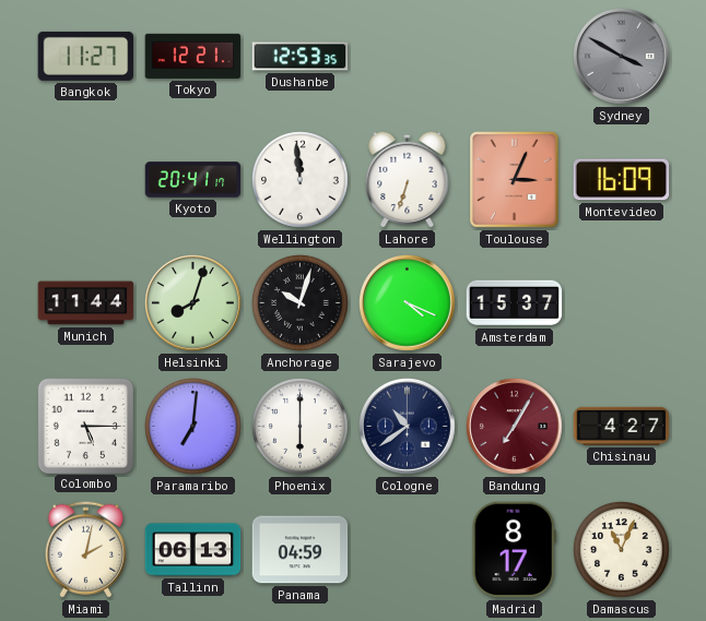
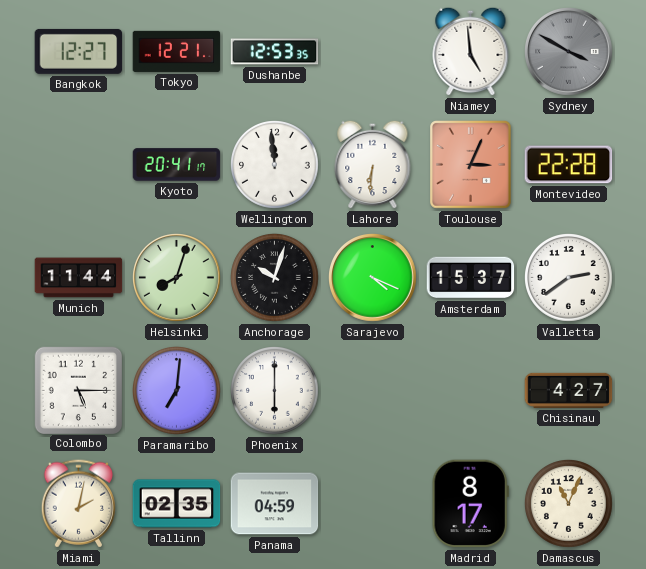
Bangkok: 11:27 -> 12:27 (79, 51)
Niamey: none -> 4:59 (471, 51)
Lahore: 6:33 -> 6:31 (373, 164)
Montevideo: 16:09 -> 22:28 (569, 165)
Valletta: none -> 2:39 (569, 278)
Cologne: 10:39 -> none (408, 427)
Bandung: 7:05 -> none (515, 427)
Tallinn: 06:13 -> 02:35 (177, 504)
